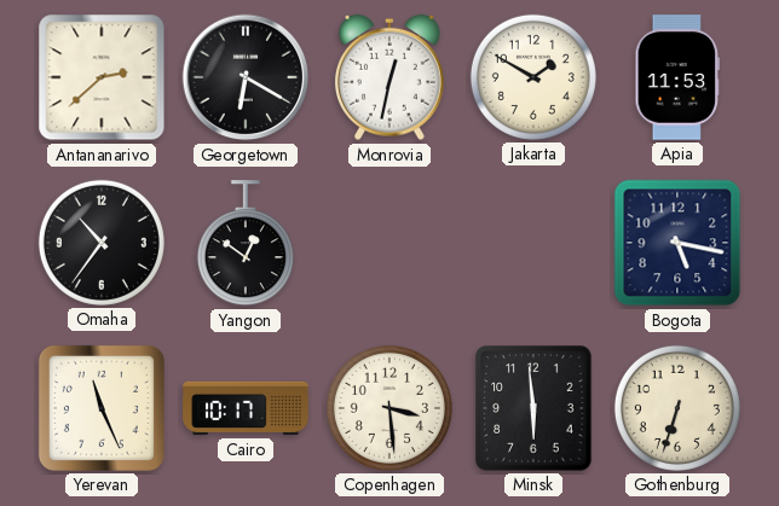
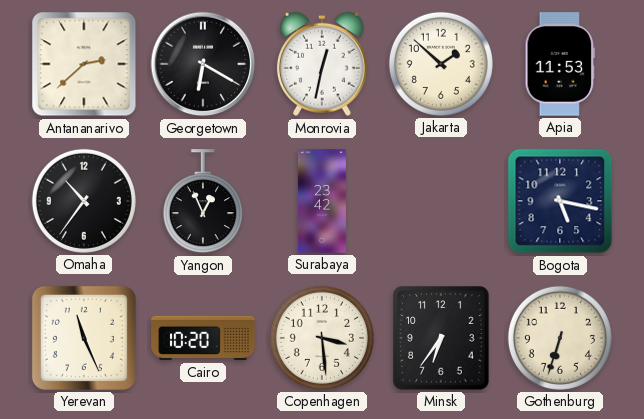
Jakarta: 1:50 -> 1:52 (441, 64)
Yangon: 12:51 -> 12:56 (203, 202)
Surabaya: none -> 23:42 (322, 201)
Cairo: 10:17 -> 10:20 (203, 338)
Minsk: 5:59 -> 6:36 (441, 338)
